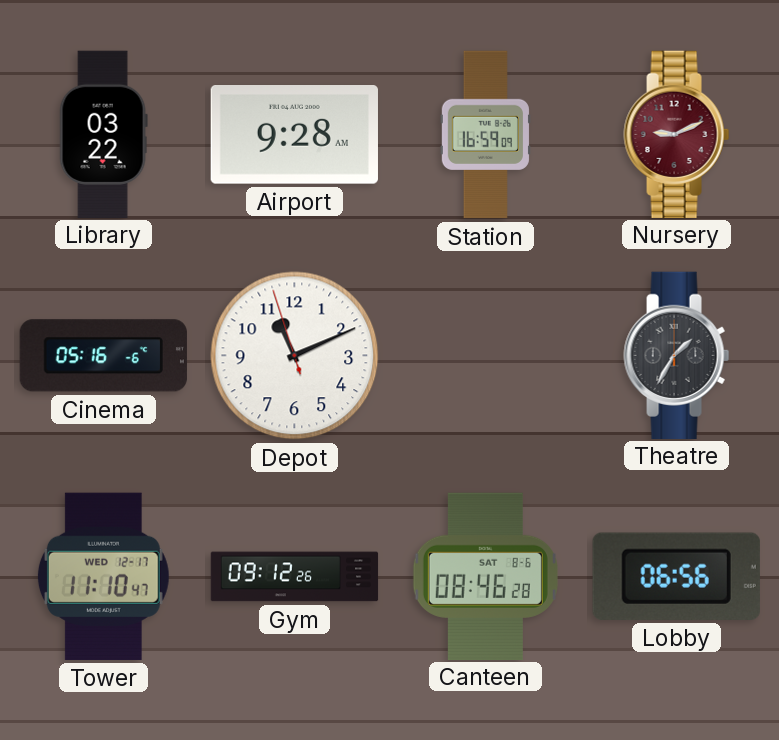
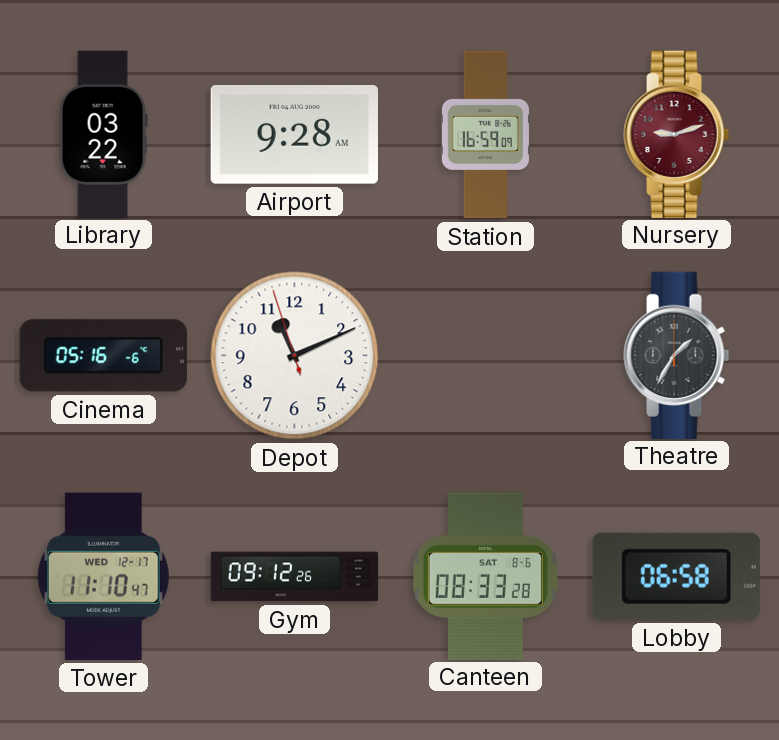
Nursery: 9:11 -> 9:12 (677, 134)
Canteen: 08:46 -> 08:33 (485, 576)
Lobby: 06:56 -> 06:58 (676, 576)
